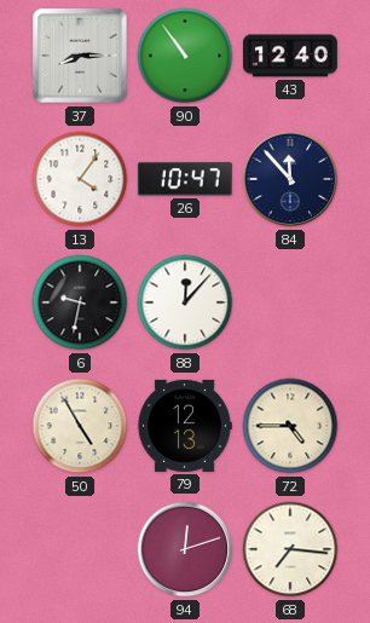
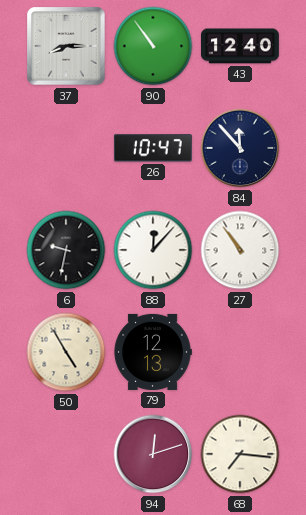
13: 4:06 -> none (80, 179)
27: none -> 10:54 (240, 250)
72: 4:45 -> none (290, 426)
